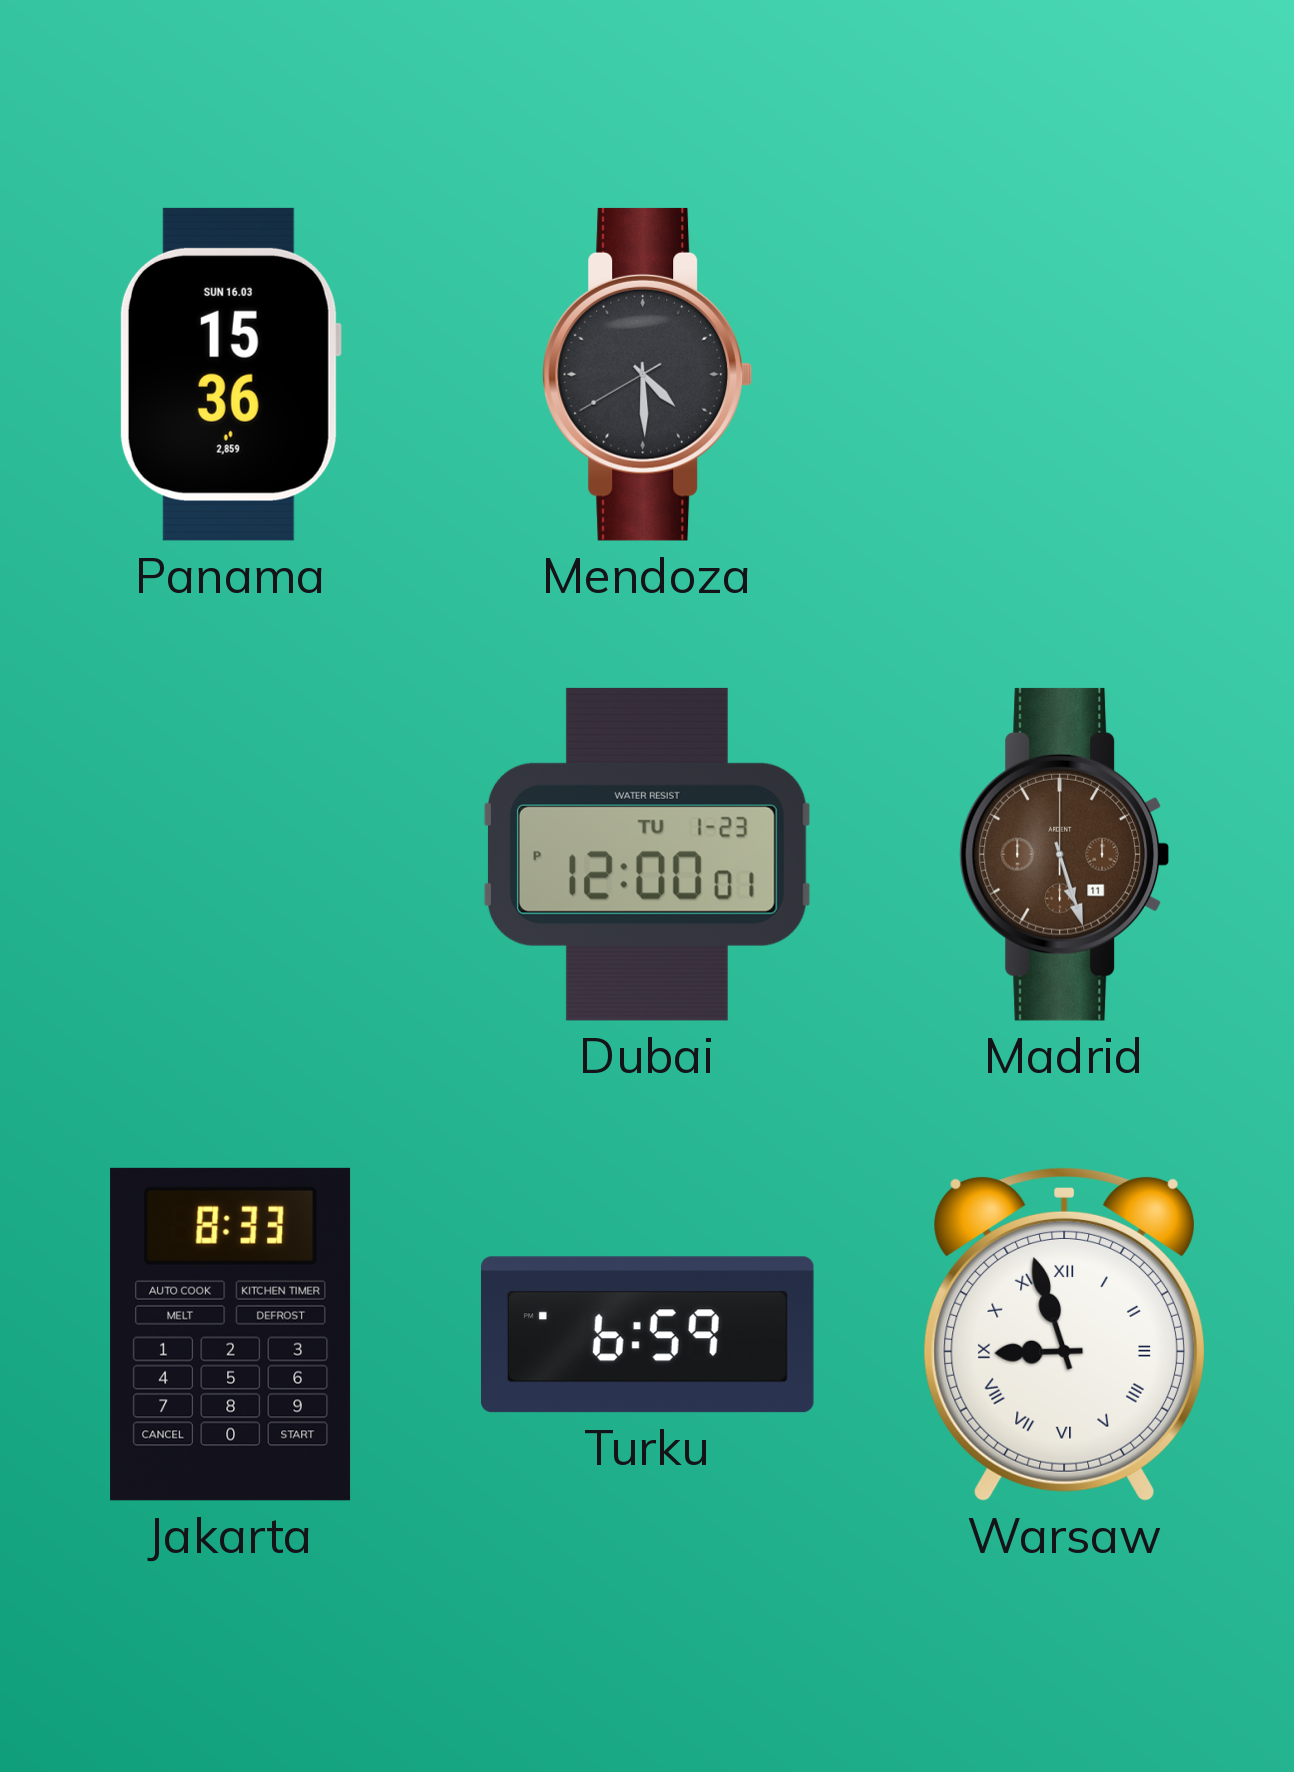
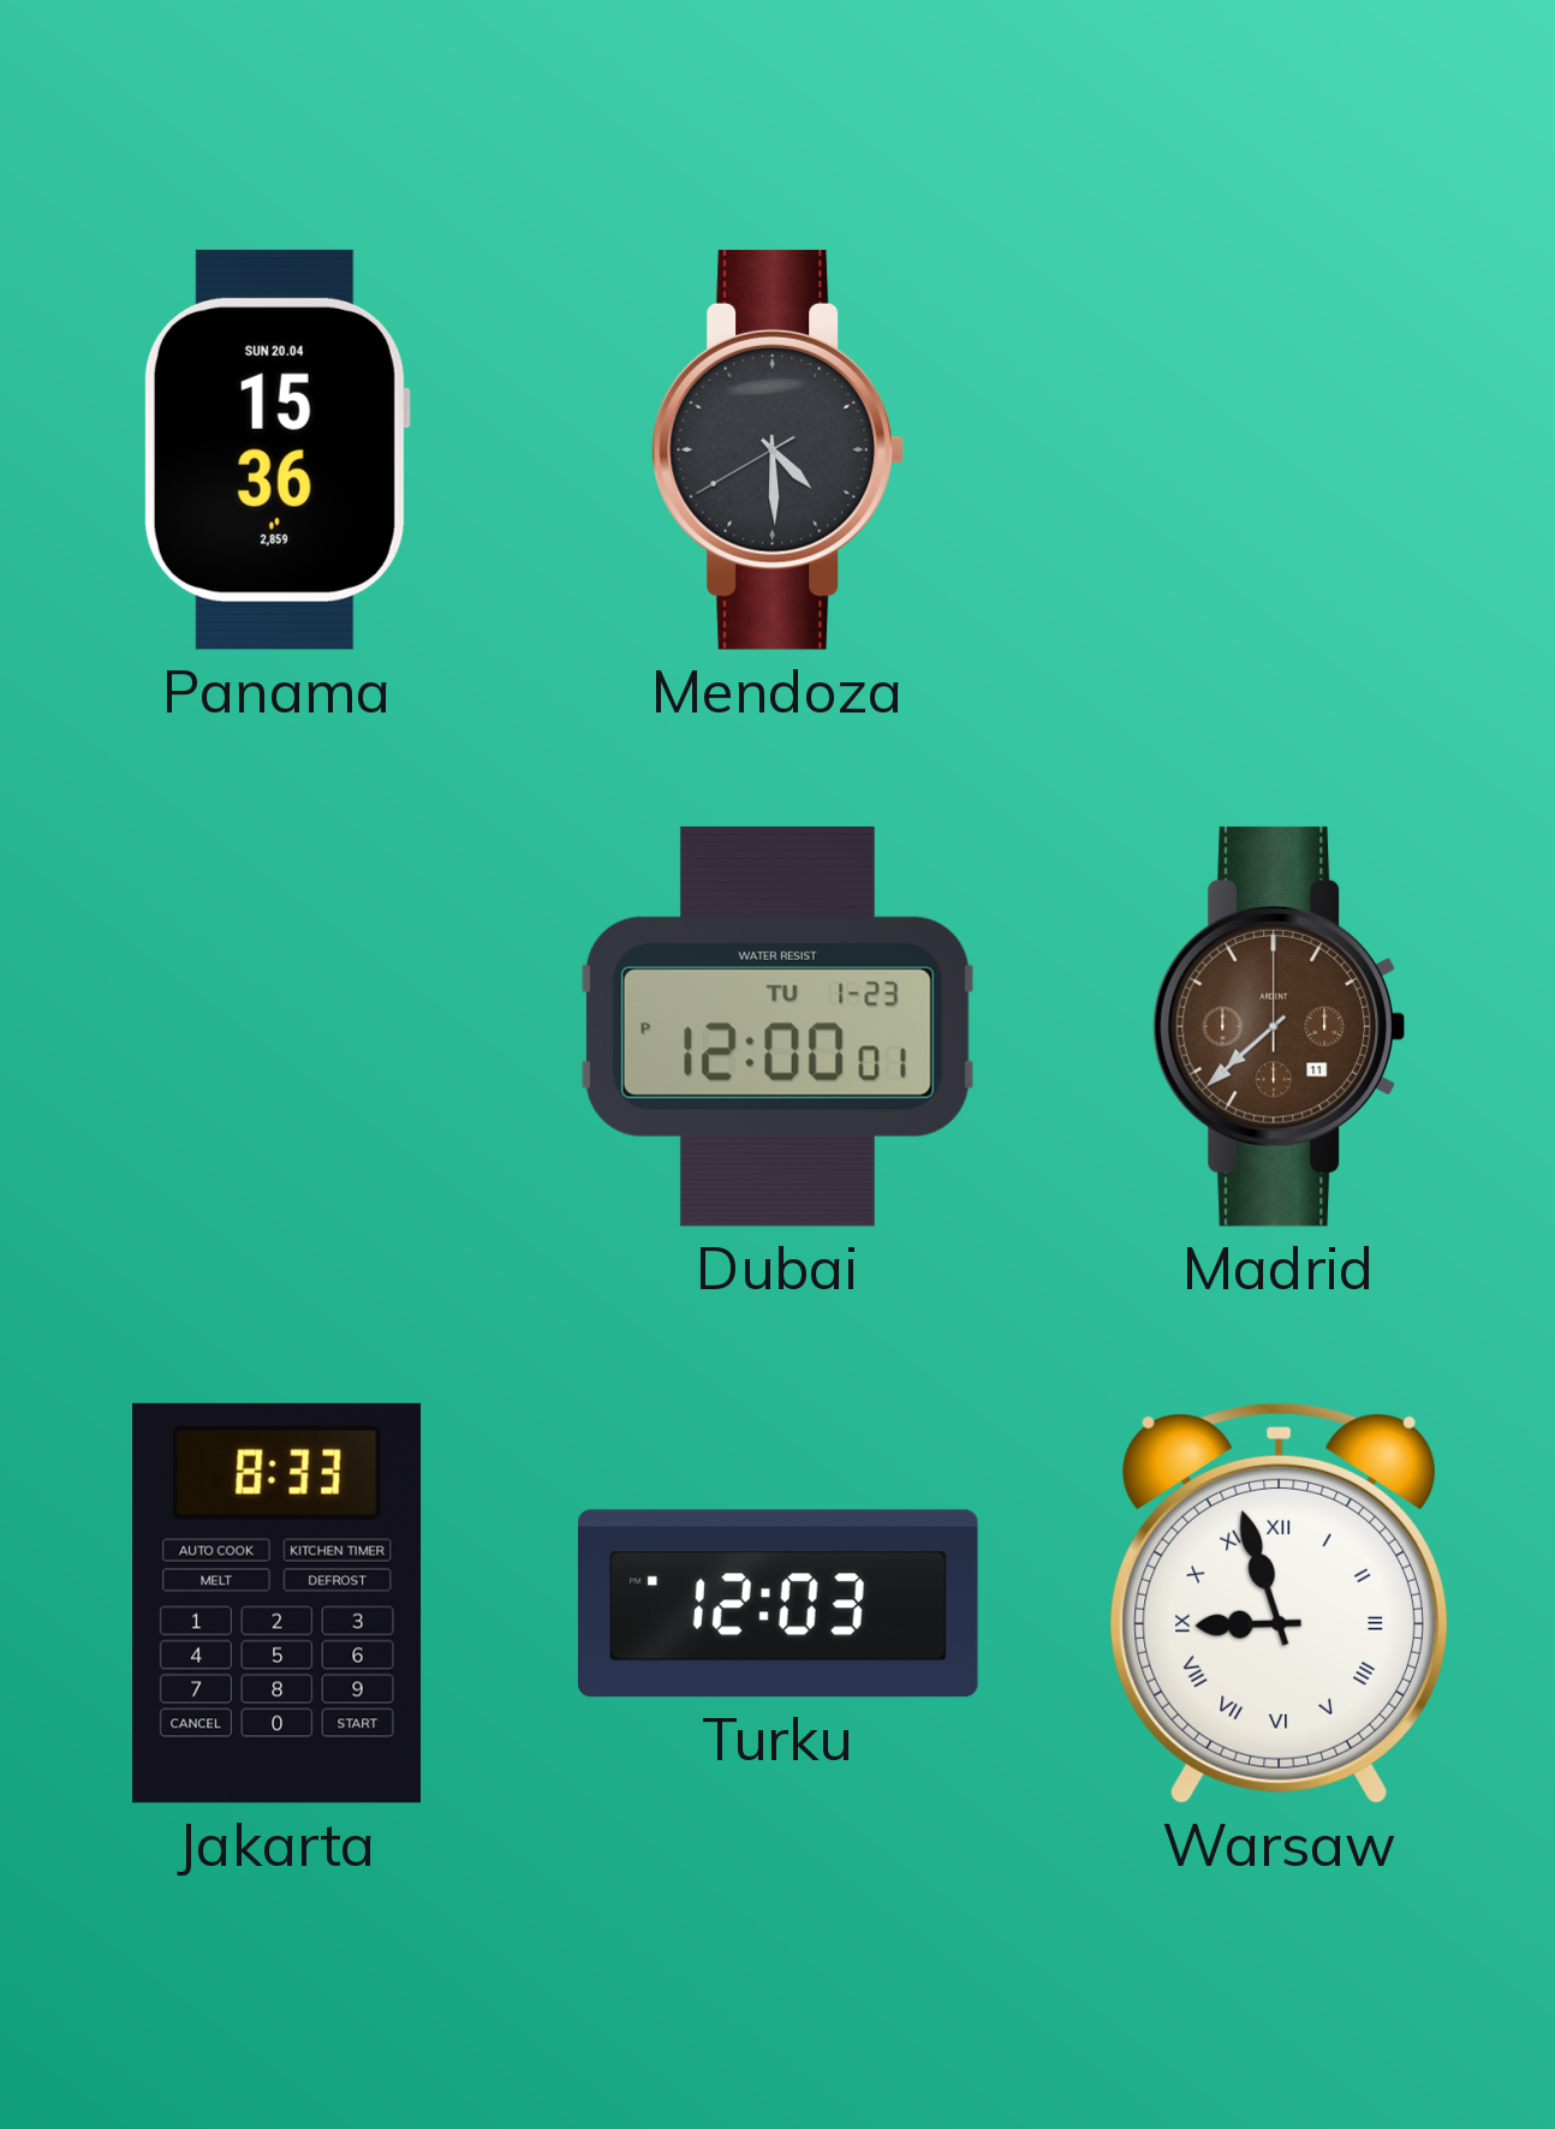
Panama date: SUN 16.03 -> SUN 20.04 (276, 449)
Madrid: 5:27 -> 7:38 (1279, 1026)
Turku: 6:59 -> 12:03 (777, 1604)
